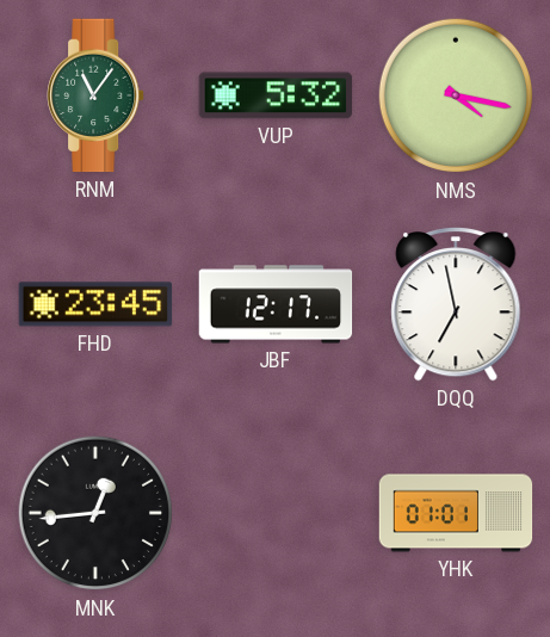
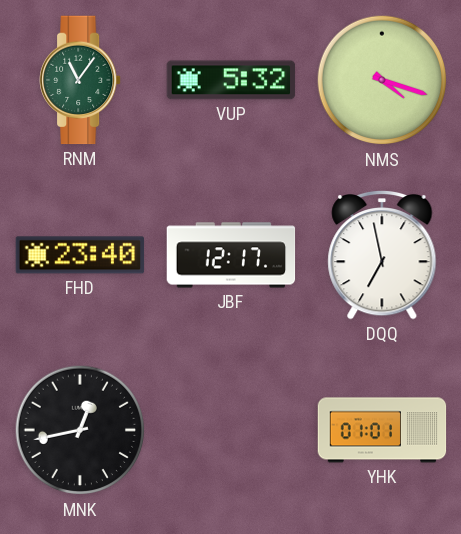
NMS: 4:17 -> 4:18 (382, 80)
FHD: 23:45 -> 23:40 (80, 255)
MNK: 12:44 -> 12:43 (80, 430)
